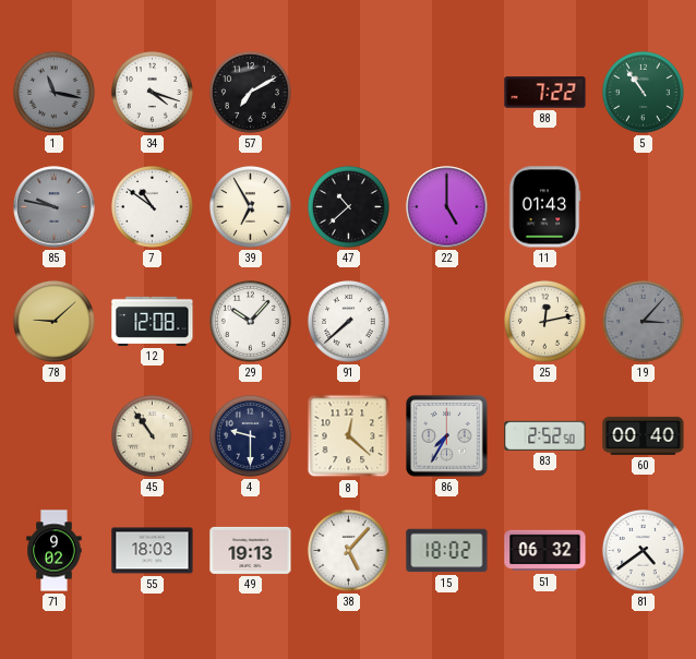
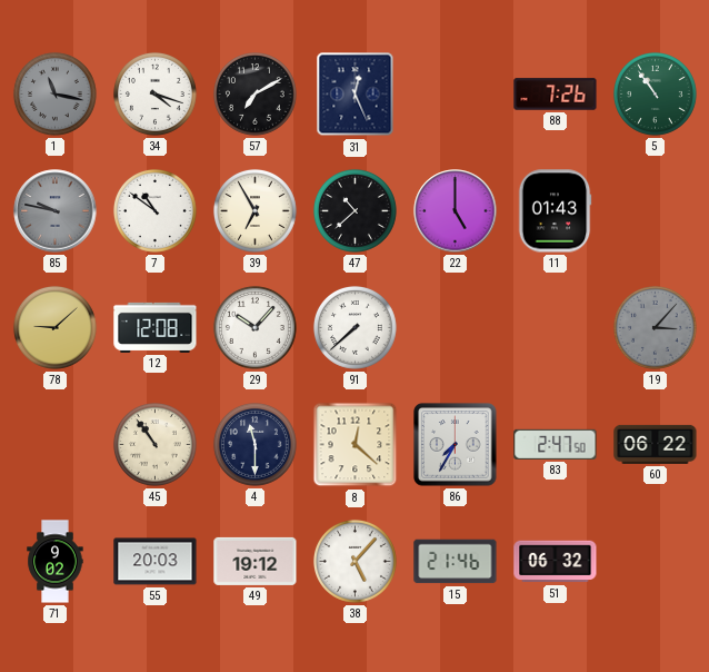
31: none -> 12:26 (356, 95)
88: 7:22 -> 7:26 (556, 95)
25: 12:13 -> none (545, 322)
4: 9:30 -> 11:30 (256, 445)
83: 2:52 -> 2:47 (556, 444)
60: 00:40 -> 06:22 (656, 444)
55: 18:03 -> 20:03 (156, 562)
49: 19:13 -> 19:12 (256, 561)
15: 18:02 -> 21:46 (456, 562)
81: 4:39 -> none (644, 551)
